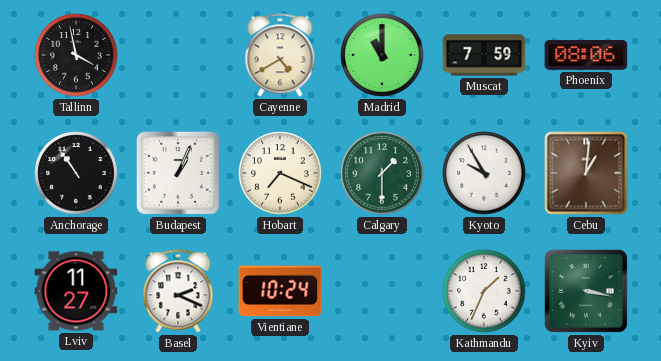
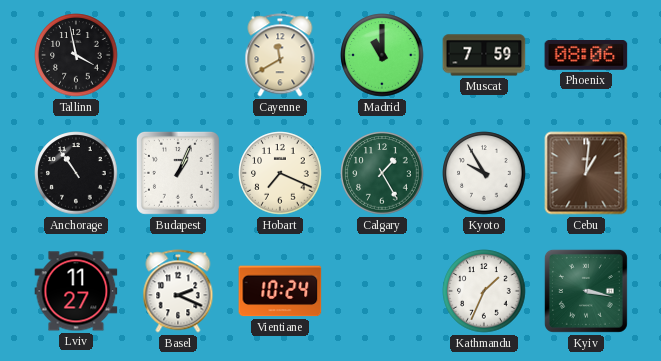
Cayenne: 4:40 -> 11:40 (280, 55)
Calgary: 1:30 -> 1:25 (382, 173)
